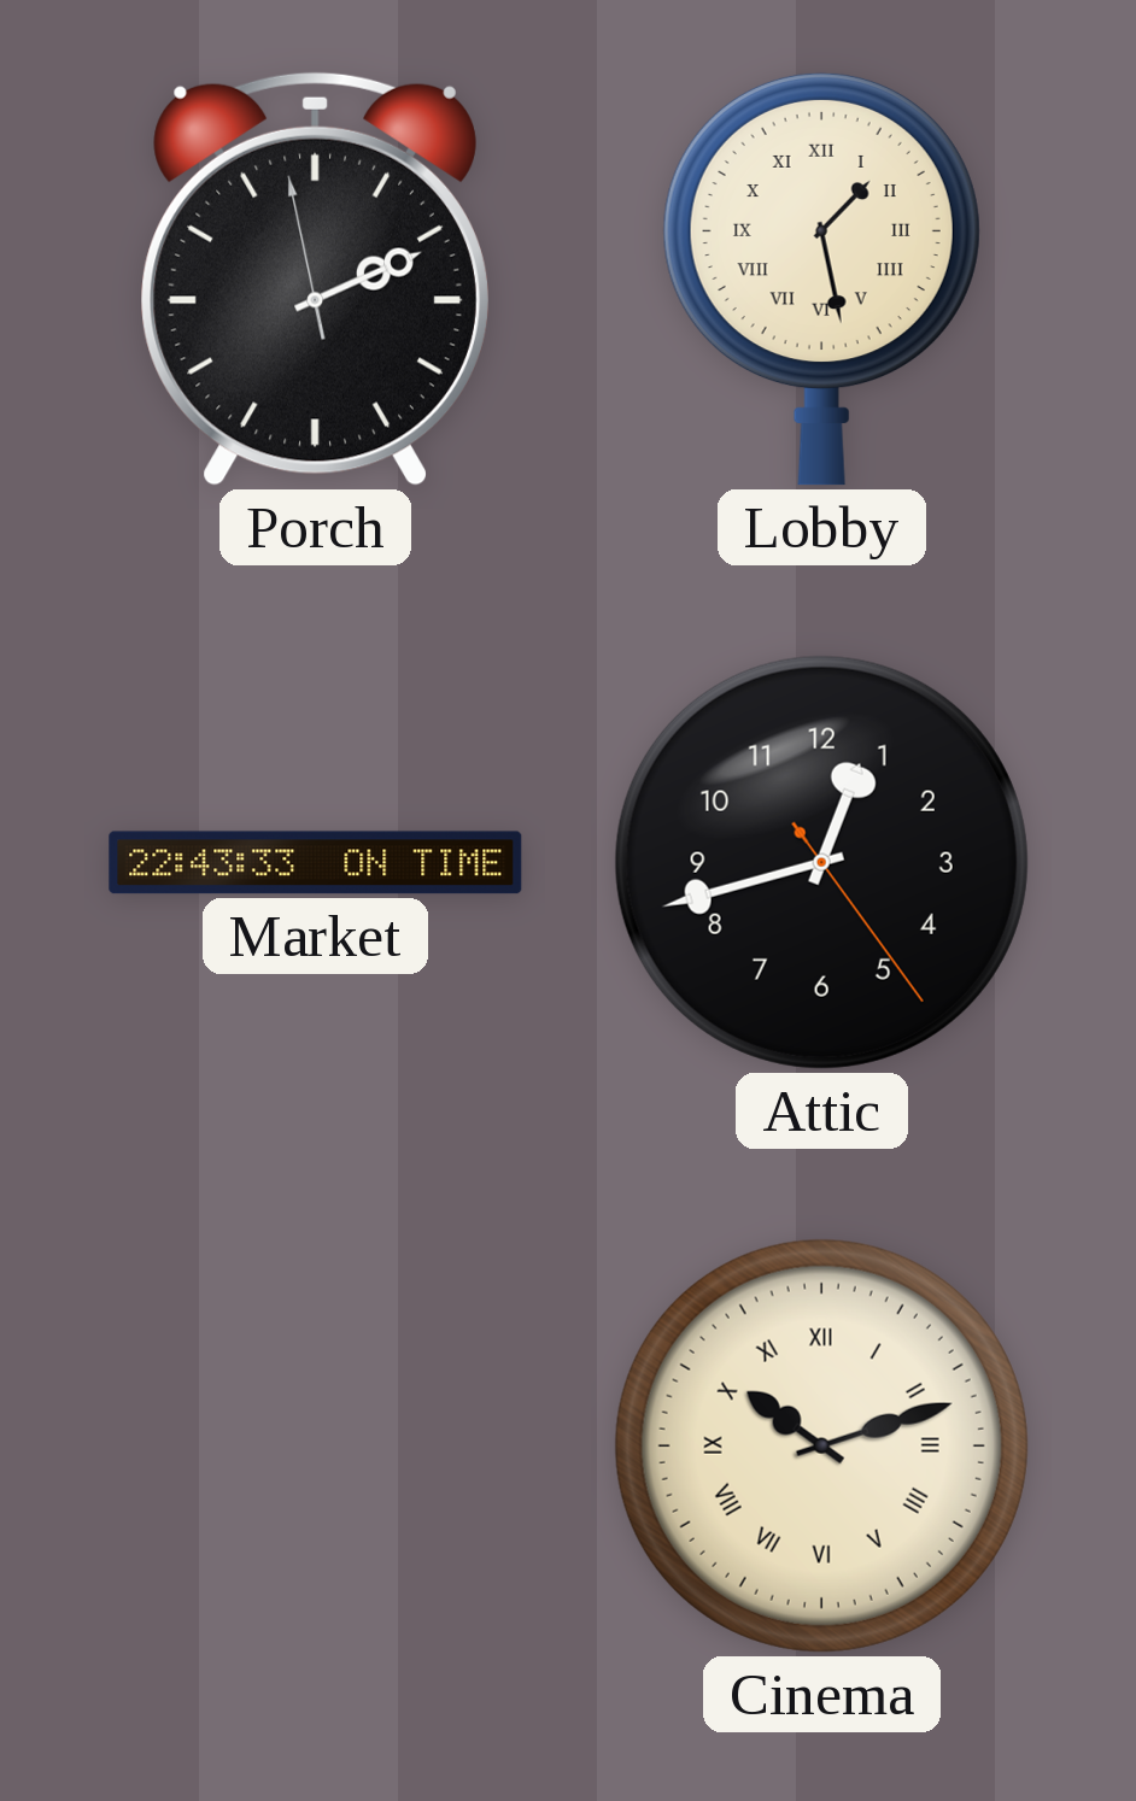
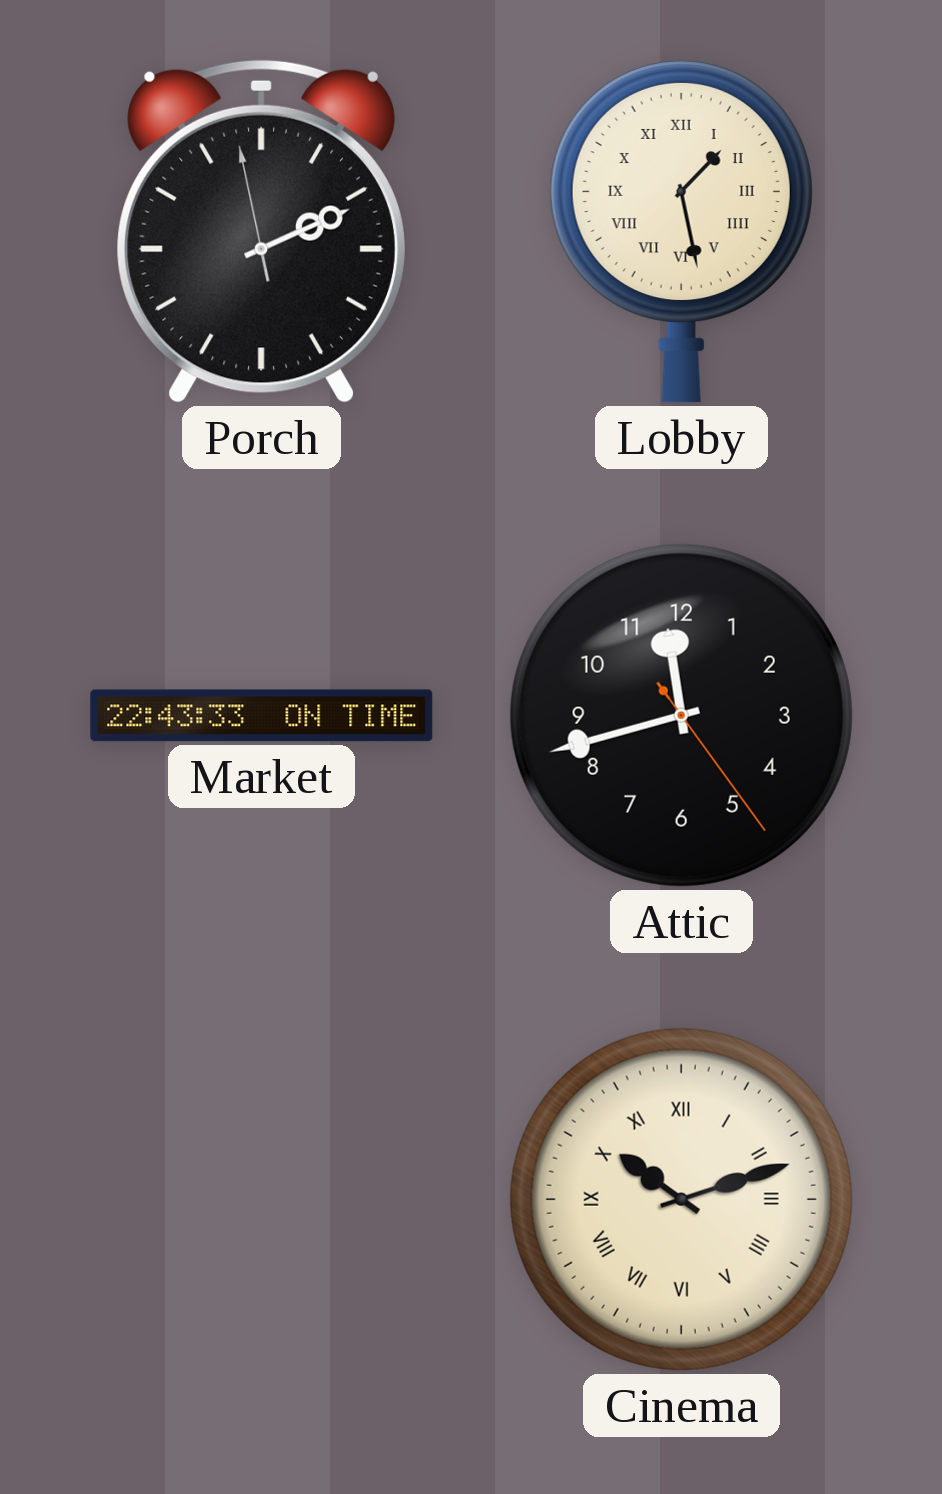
Attic: 12:42 -> 11:42 (681, 715)
